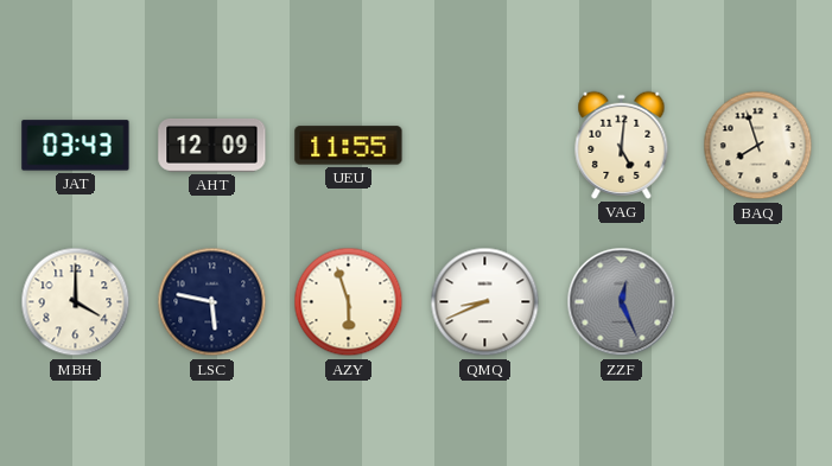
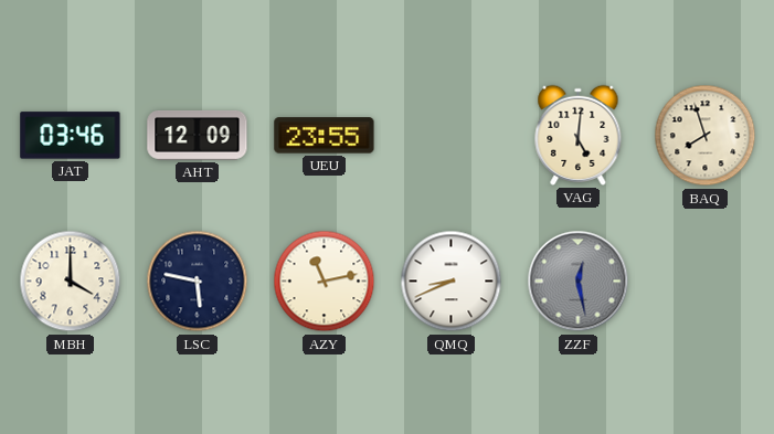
JAT: 03:43 -> 03:46 (71, 136)
UEU: 11:55 -> 23:55 (325, 136)
AZY: 5:57 -> 11:13 (325, 282)
ZZF: 12:26 -> 12:28 (579, 282)
